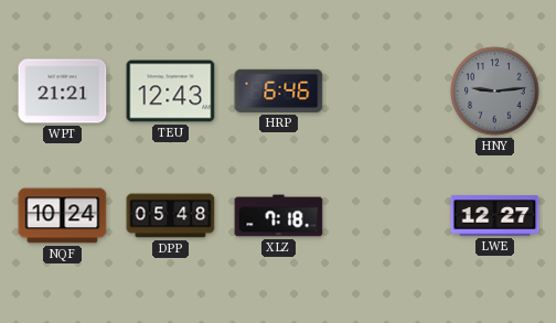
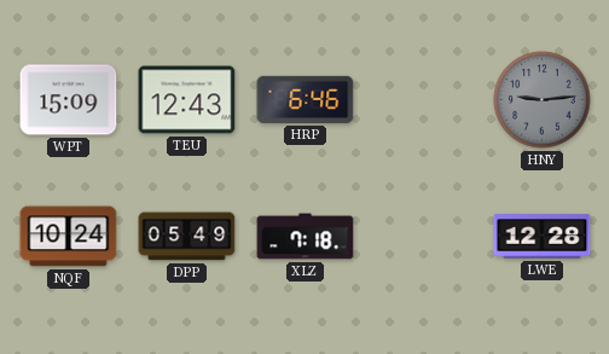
WPT: 21:21 -> 15:09 (69, 100)
DPP: 05:48 -> 05:49 (187, 237)
LWE: 12:27 -> 12:28 (543, 237)
